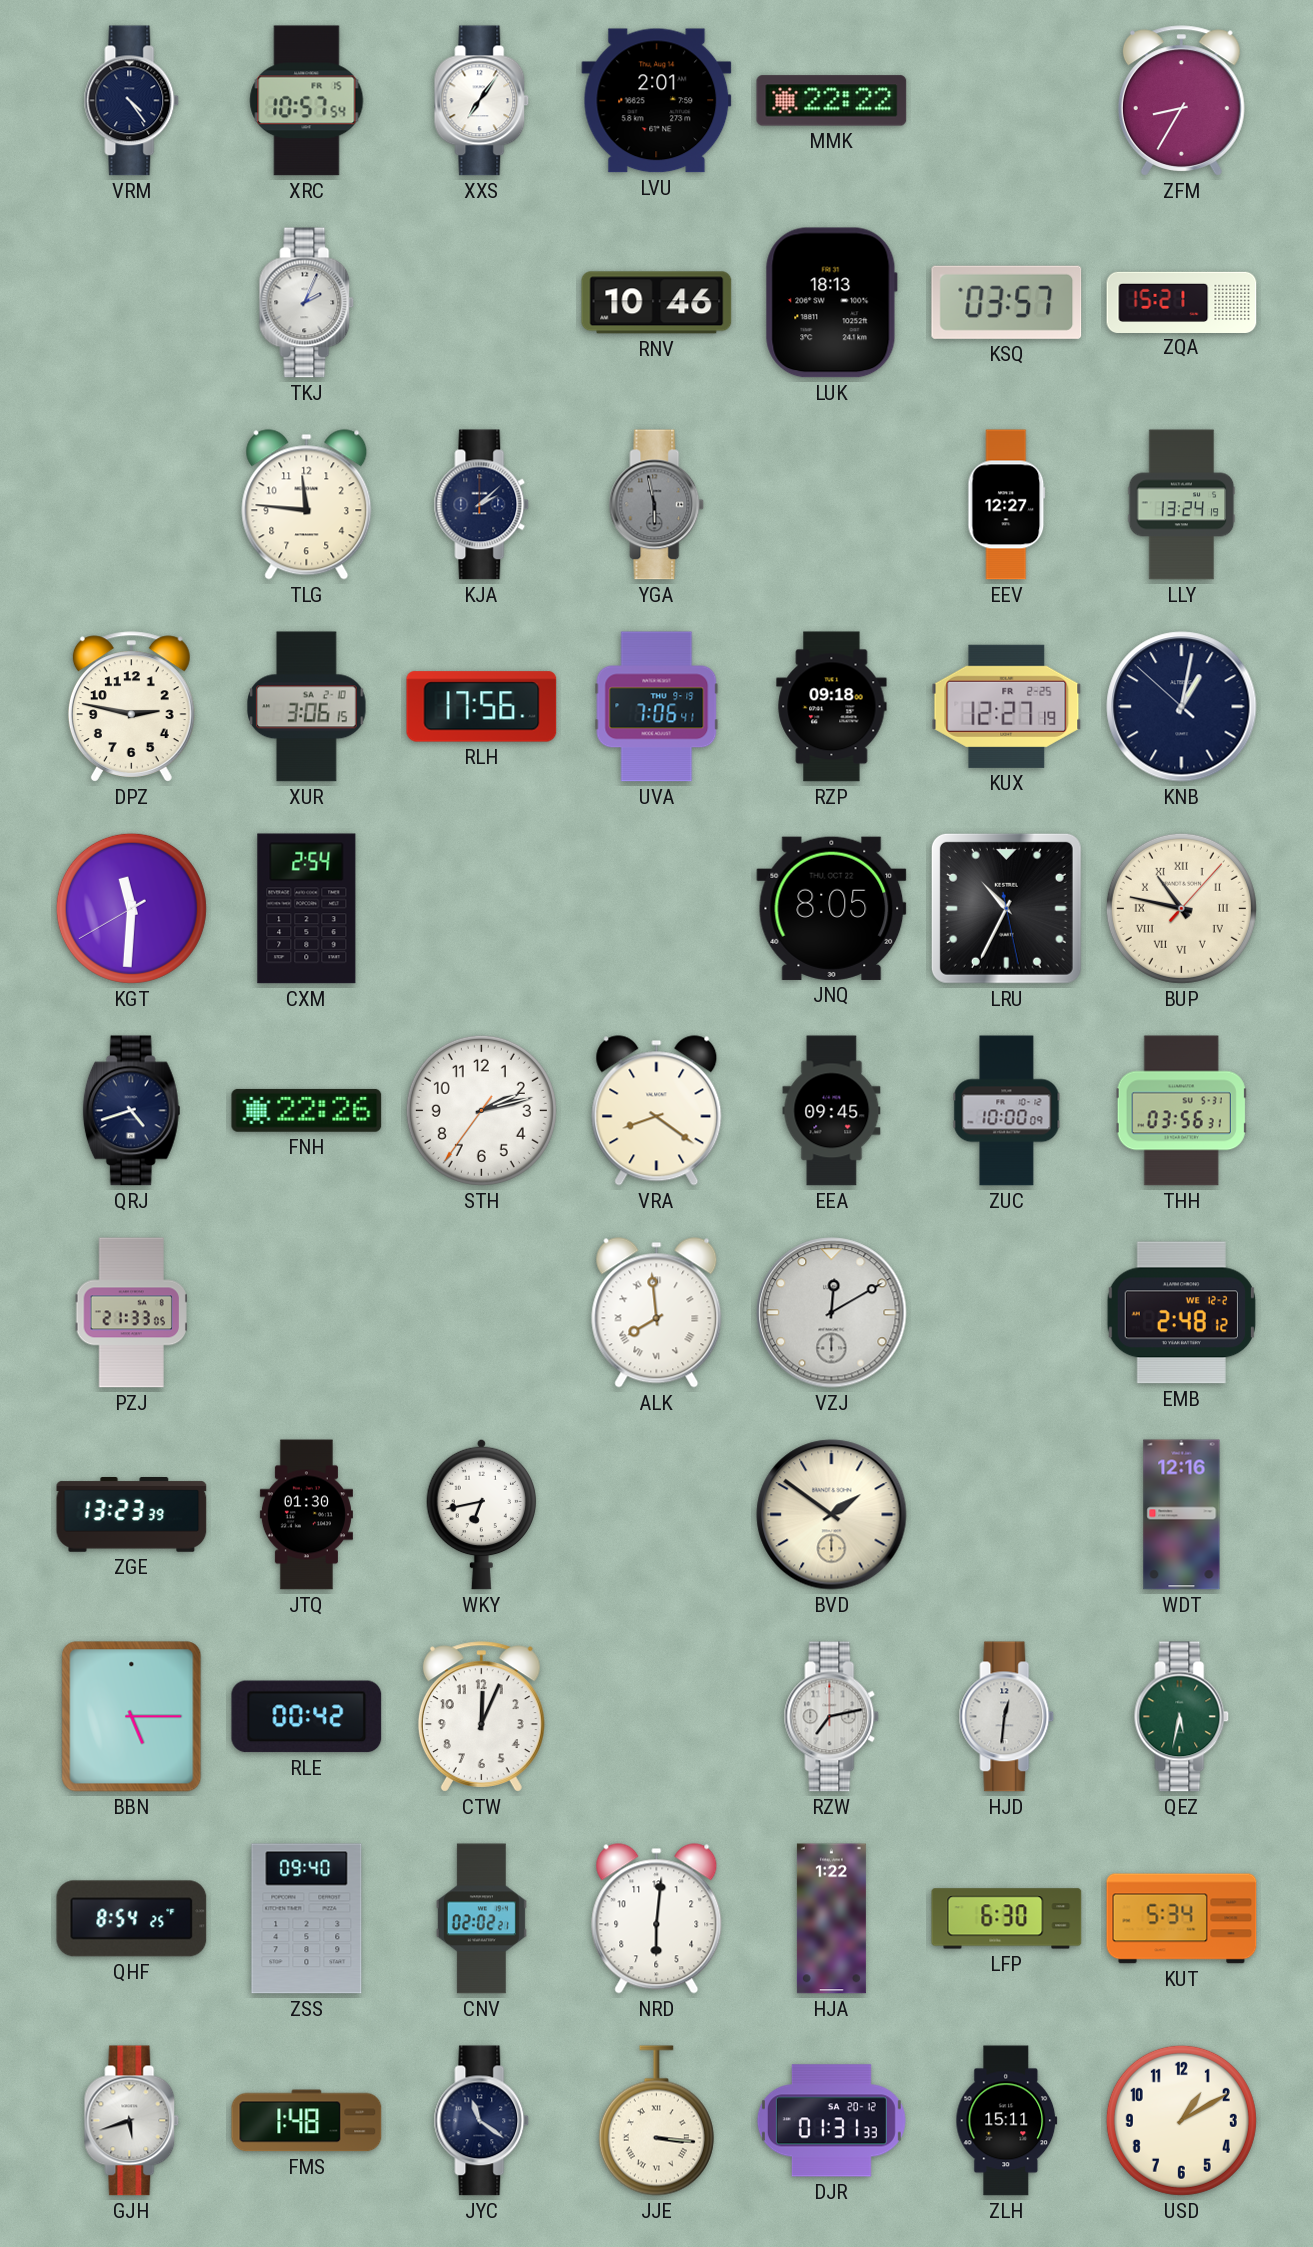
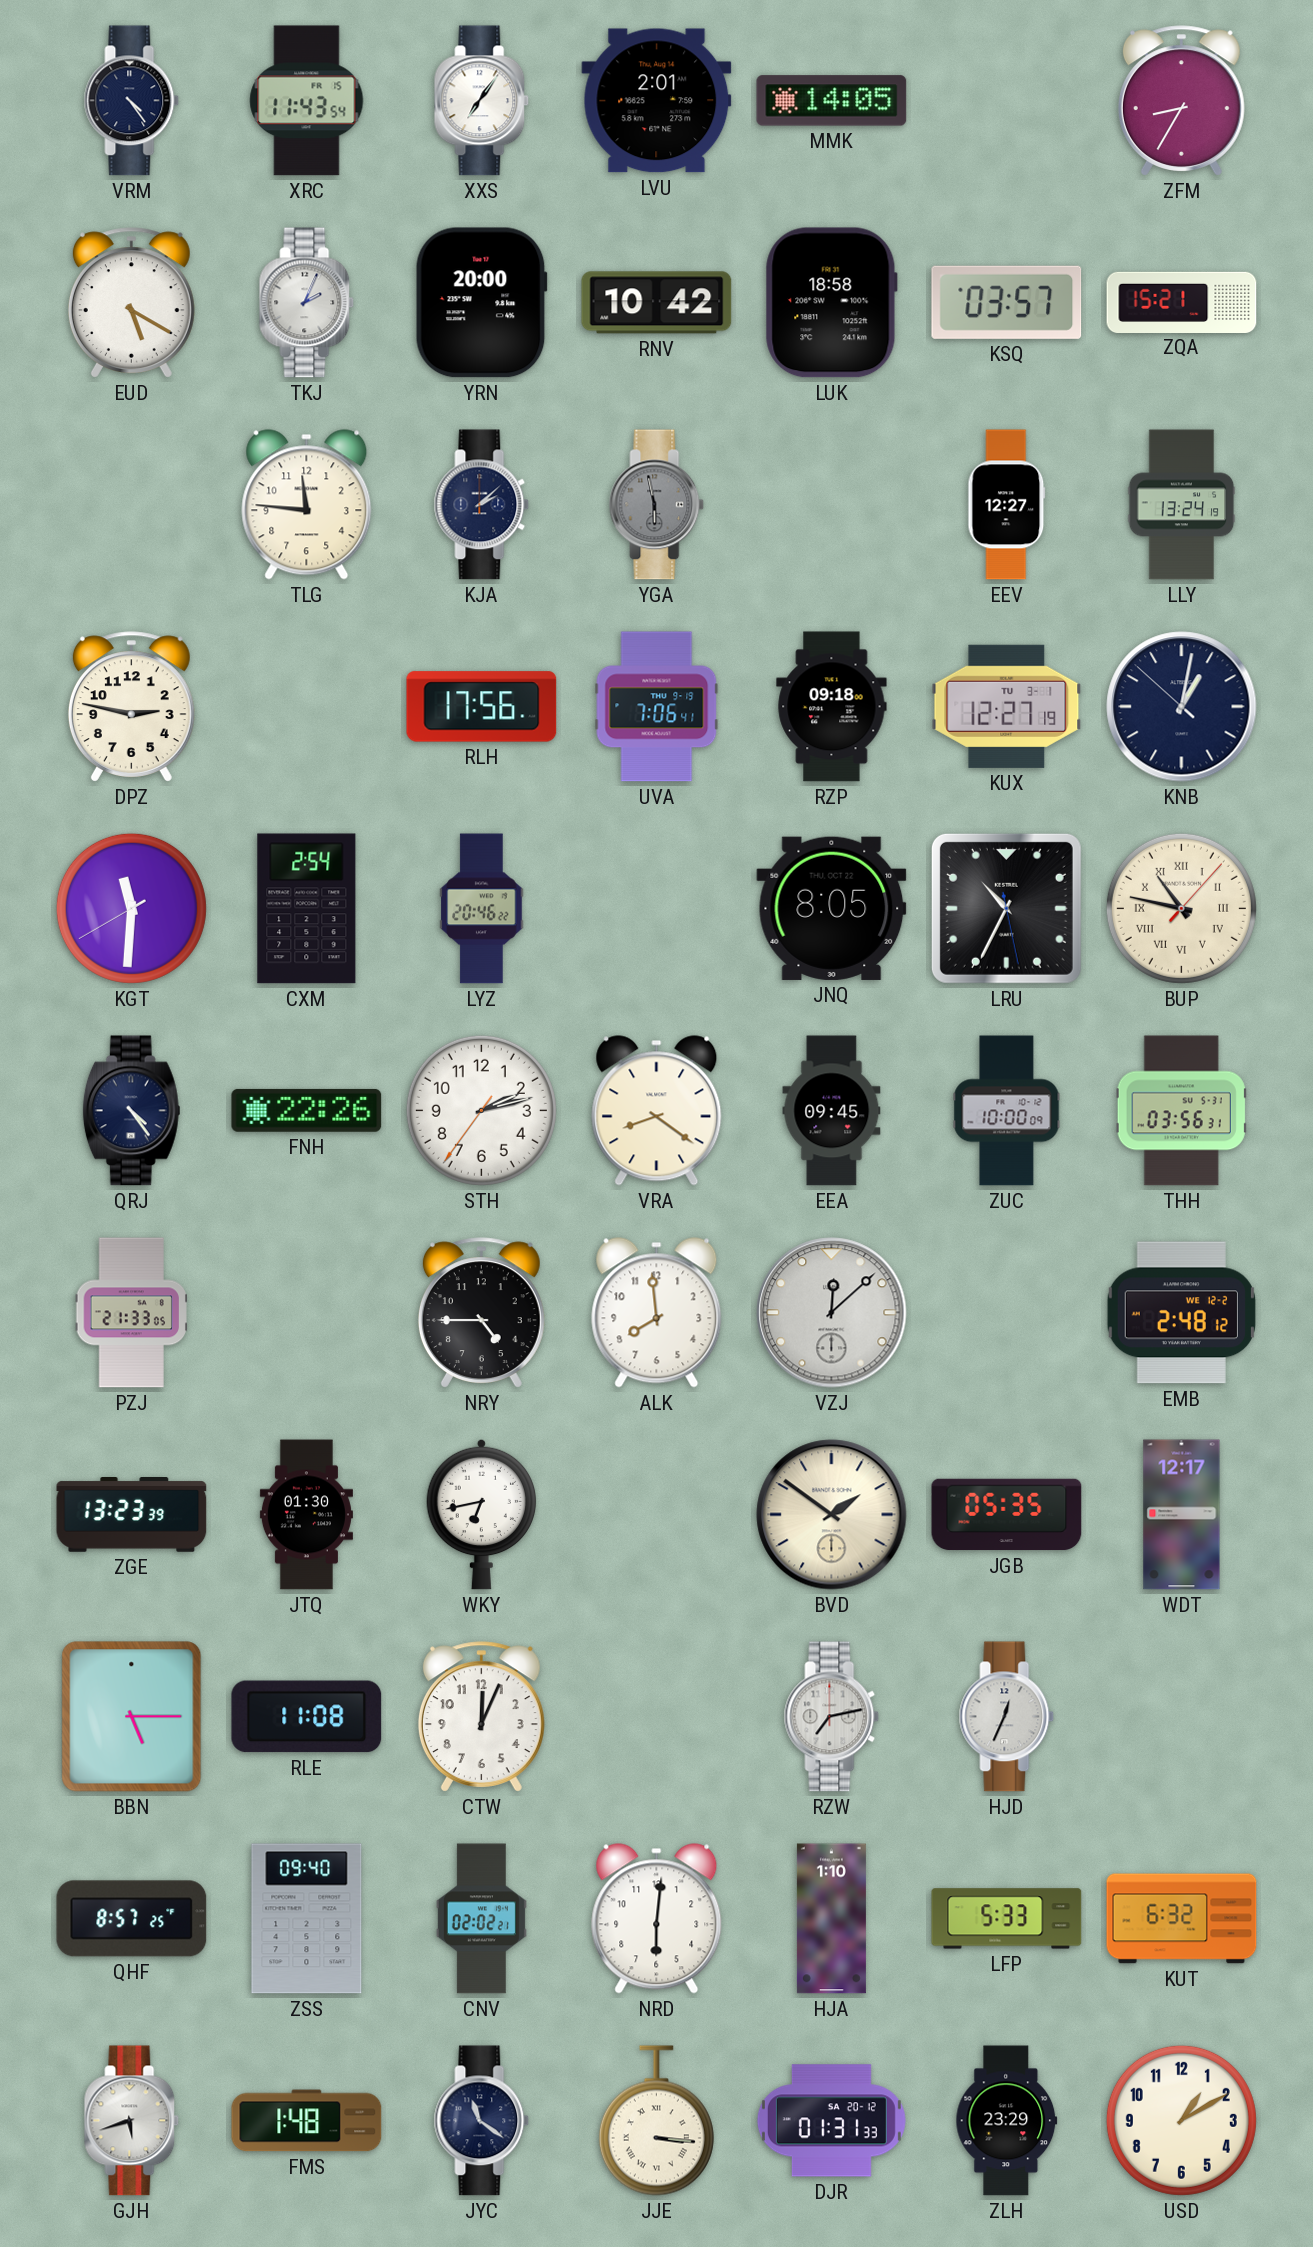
XRC: 10:57 -> 11:43 (307, 101)
MMK: 22:22 -> 14:05 (832, 101)
EUD: none -> 5:20 (131, 303)
YRN: none -> 20:00 (481, 303)
RNV: 10:46 -> 10:42 (657, 303)
LUK: 18:13 -> 18:58 (831, 303)
XUR: 3:06 -> none (307, 707)
KUX date: FR 2-25 -> TU 3-1 (1007, 706)
LYZ: none -> 20:46 (482, 909)
QRJ: 4:42 -> 4:24 (131, 1111)
NRY: none -> 4:45 (481, 1313)
ALK numerals: Roman -> Arabic (657, 1313)
VZJ: 12:10 -> 12:08 (832, 1313)
JGB: none -> 05:35 (1007, 1515)
WDT: 12:16 -> 12:17 (1182, 1515)
RLE: 00:42 -> 11:08 (307, 1717)
HJD: 12:31 -> 12:34 (1007, 1717)
QEZ: 5:32 -> none (1182, 1717)
QHF: 8:54 -> 8:57 (132, 1919)
HJA: 1:22 -> 1:10 (831, 1919)
LFP: 6:30 -> 5:33 (1007, 1919)
KUT: 5:34 -> 6:32 (1182, 1919)
ZLH: 15:11 -> 23:29 (1007, 2121)
